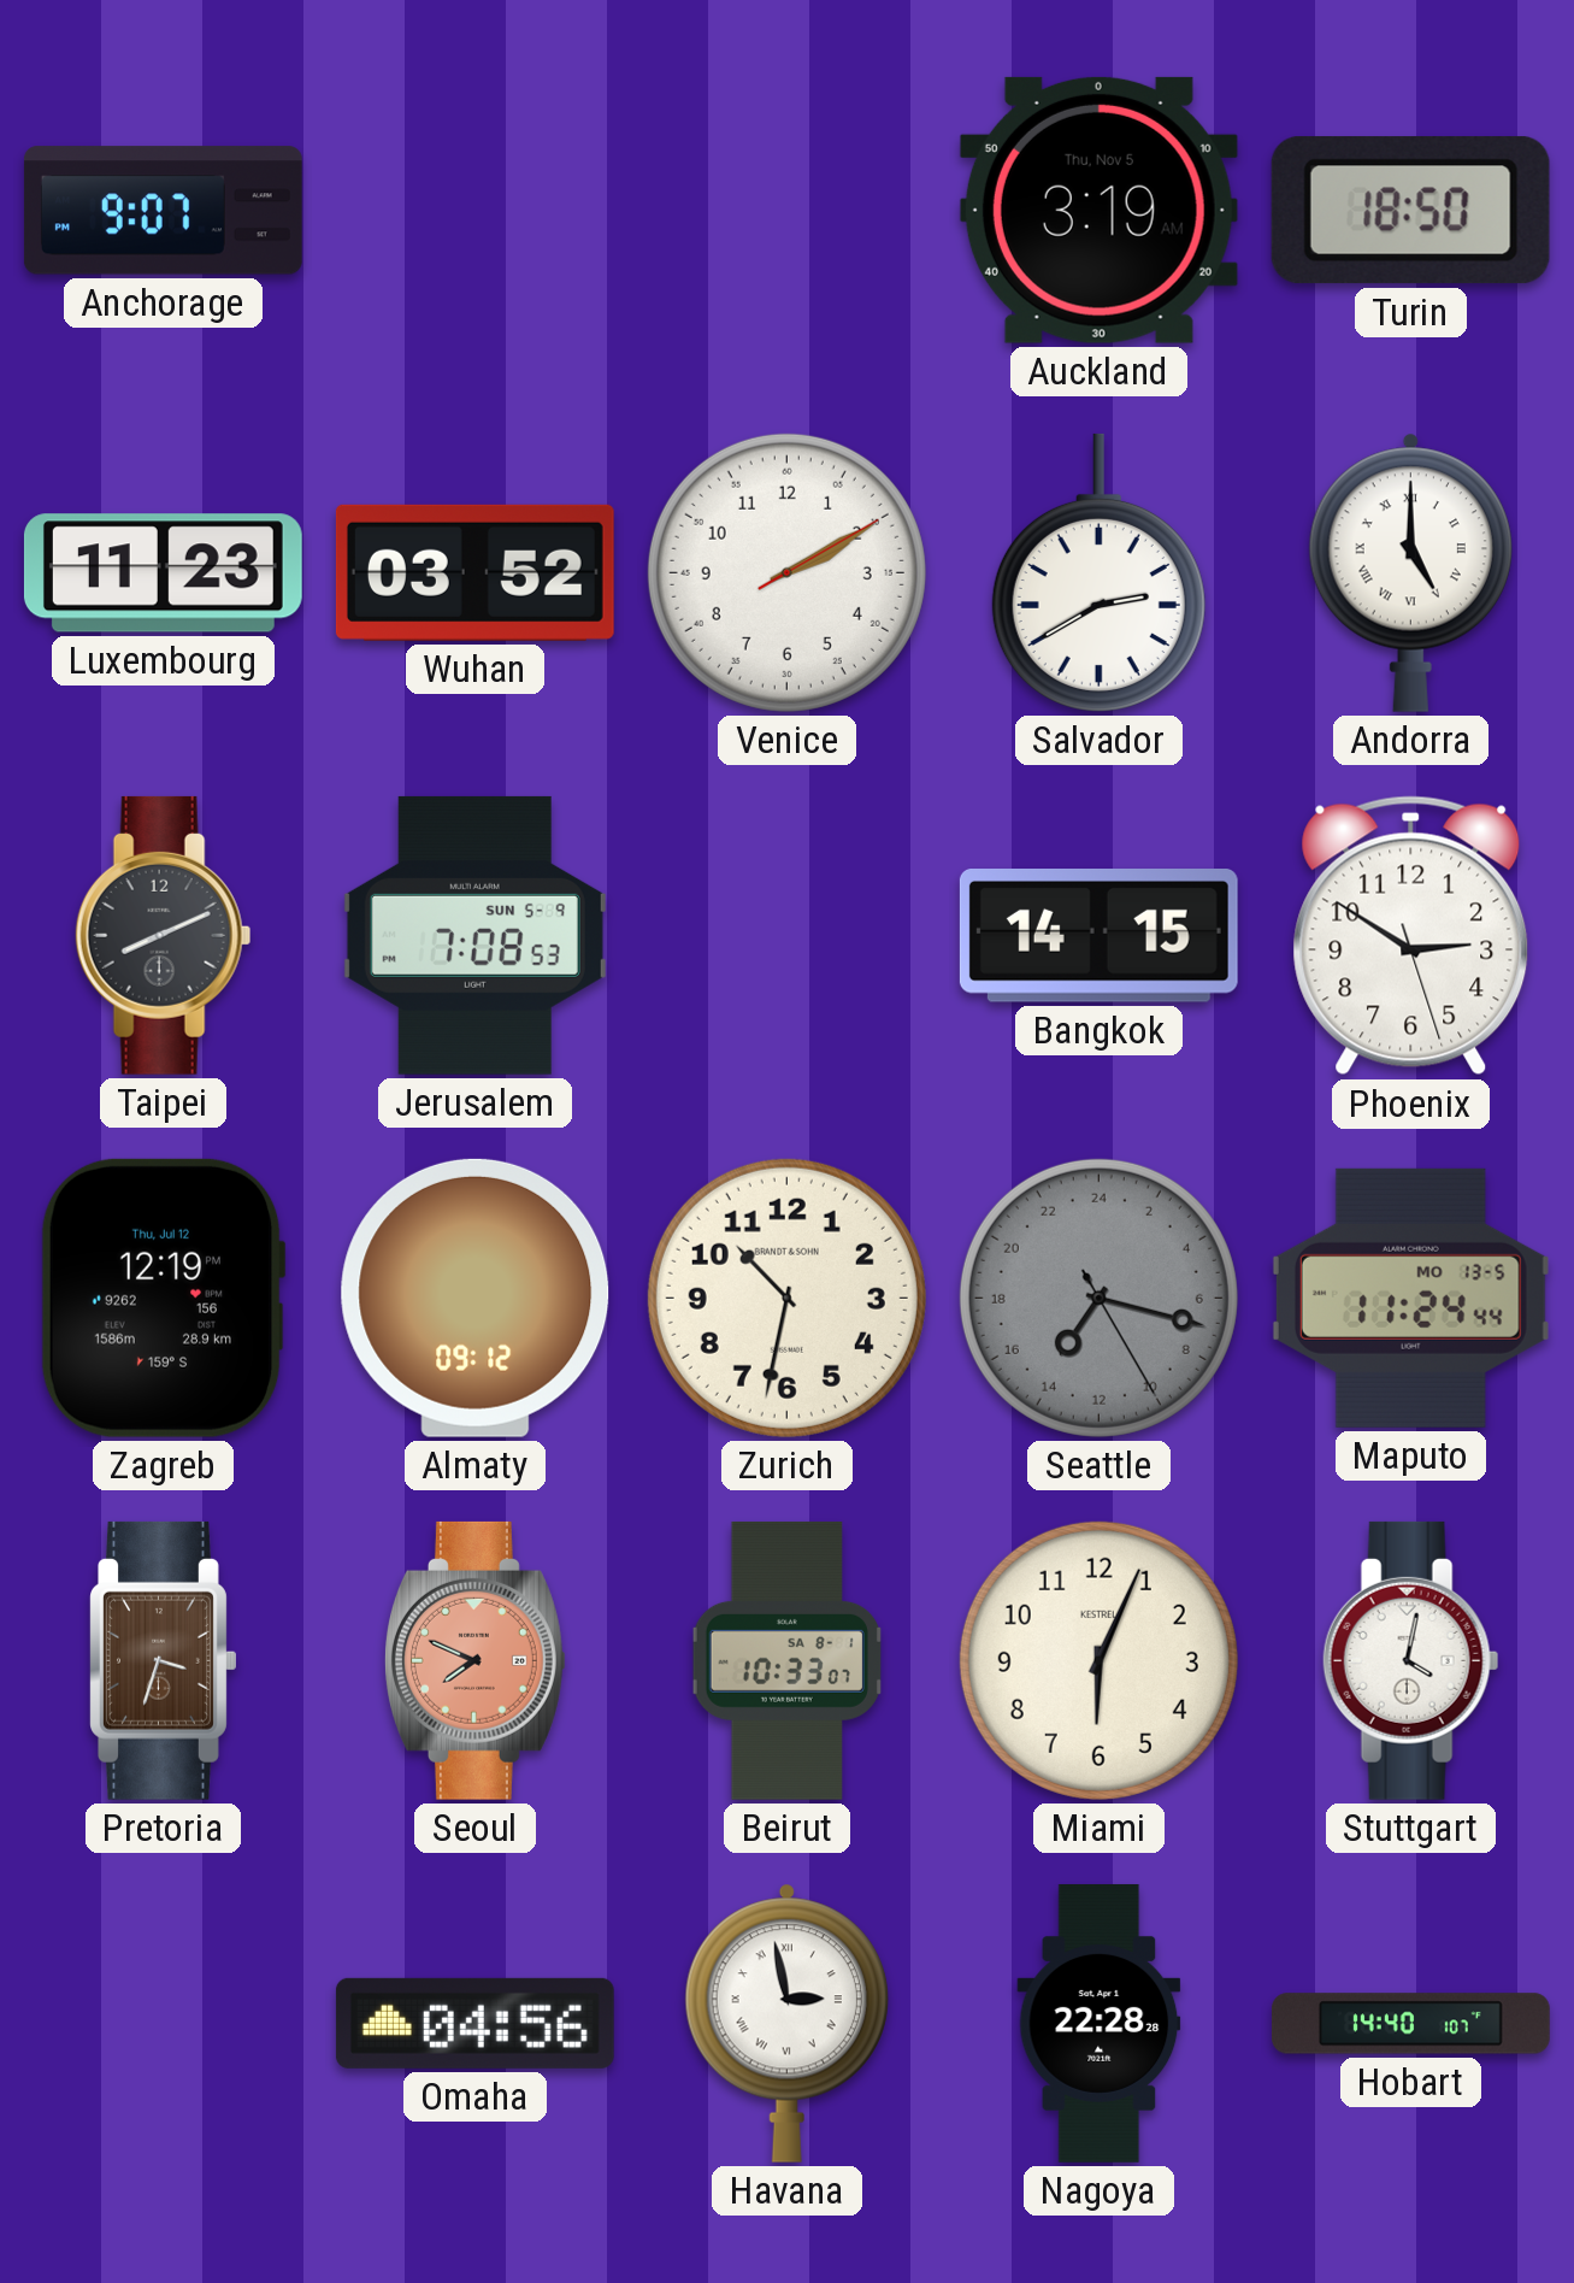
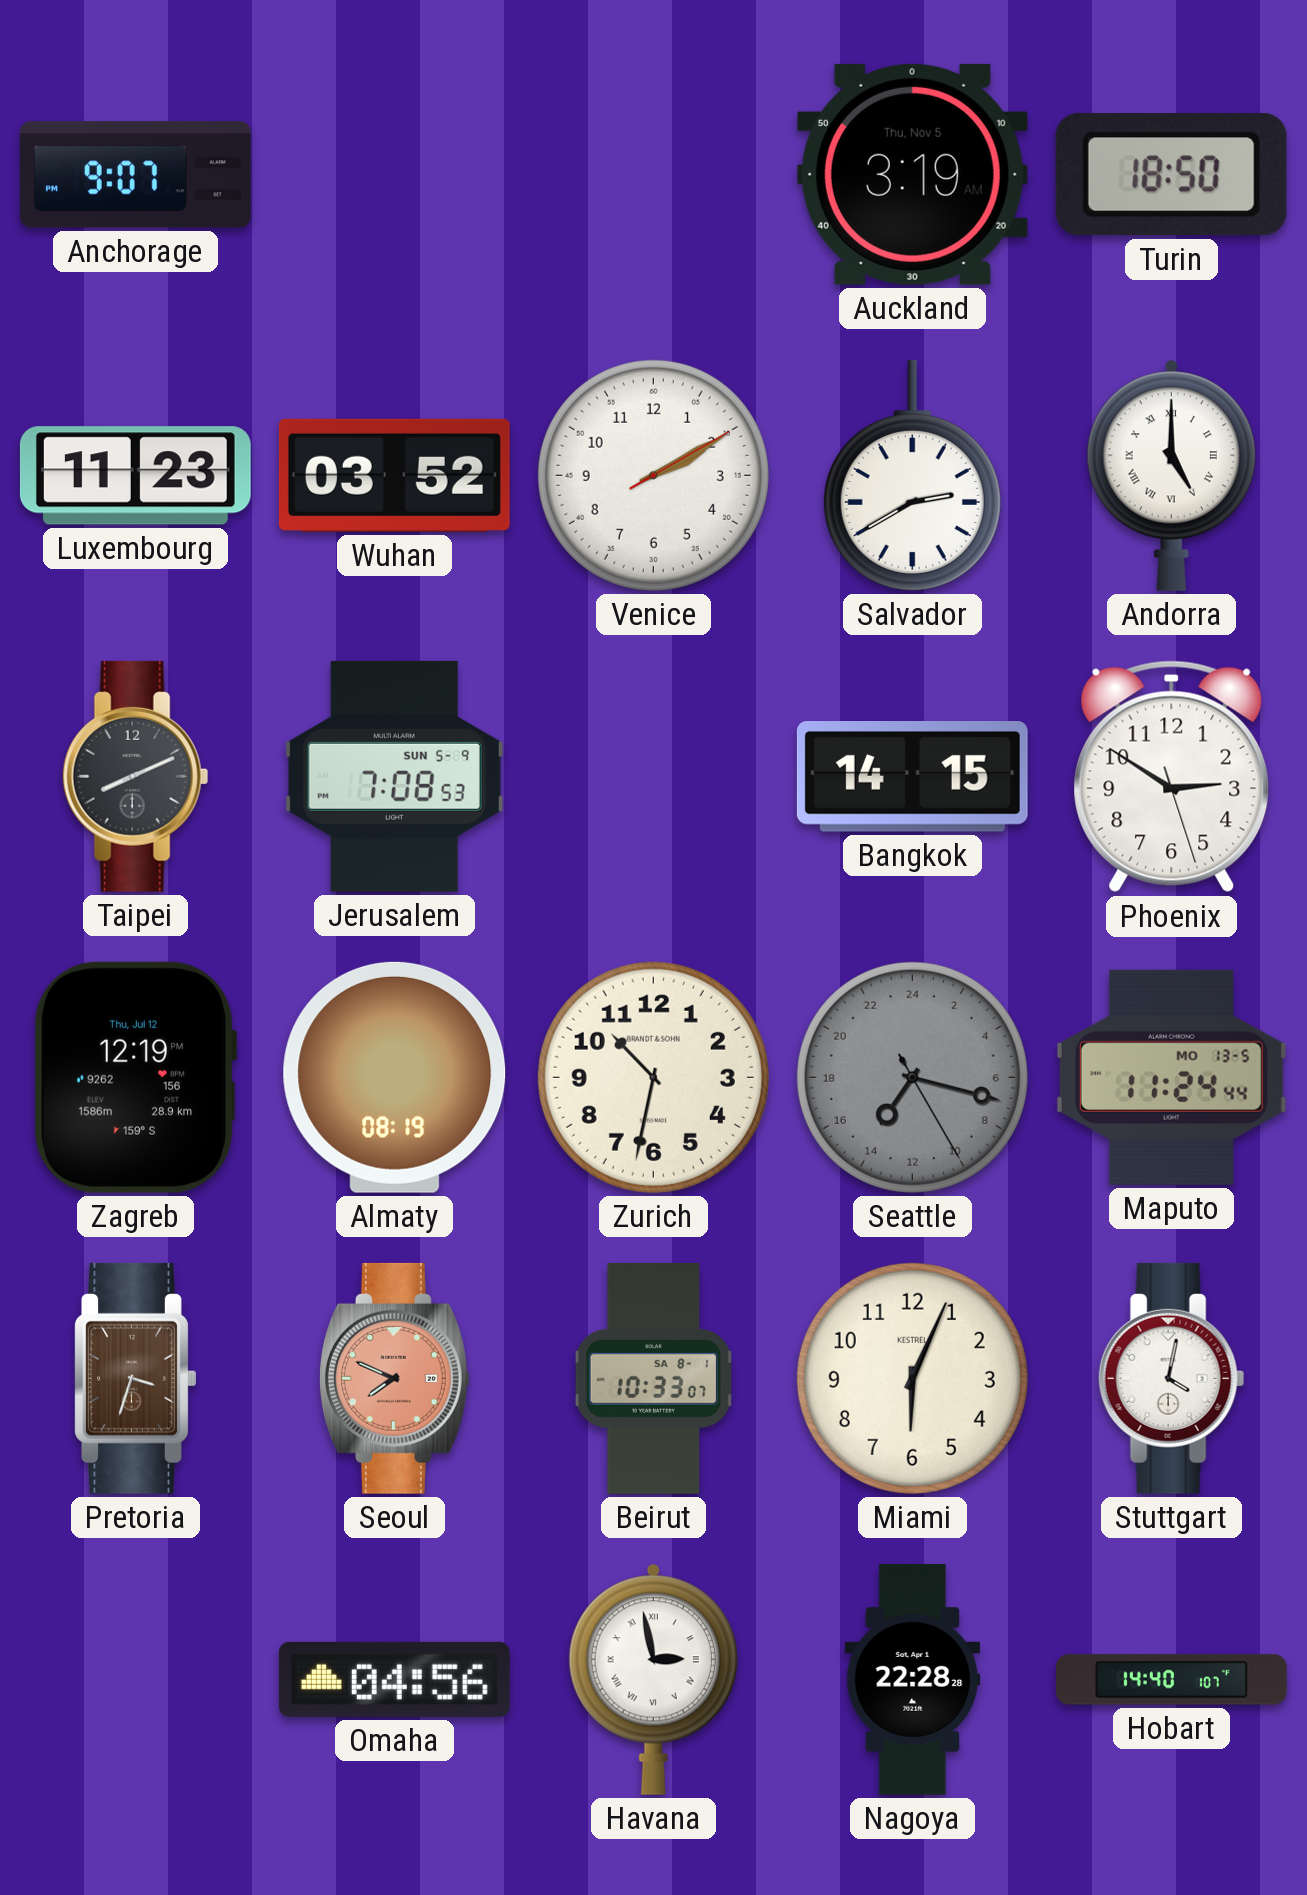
Almaty: 09:12 -> 08:19 (395, 1077)
